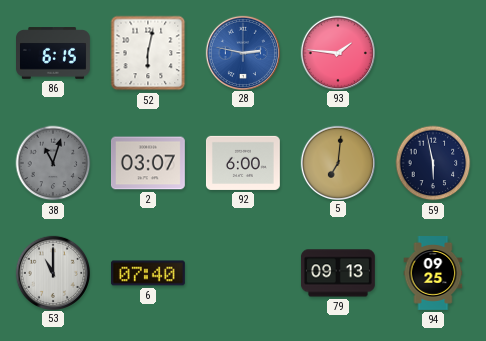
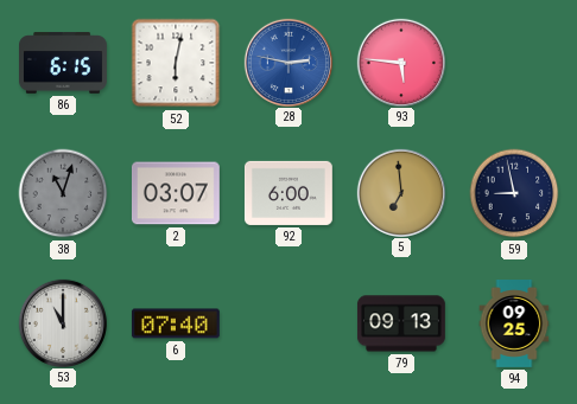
93: 1:46 -> 5:46 (400, 62)
5: 7:01 -> 6:59 (400, 192)
59: 5:58 -> 8:58 (514, 193)
